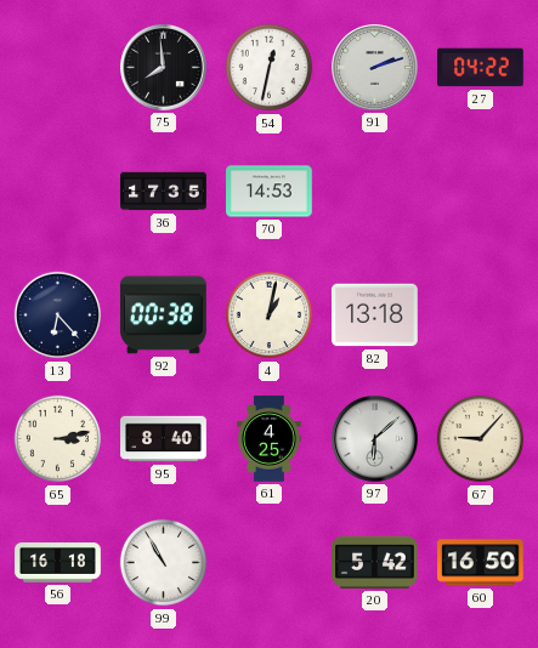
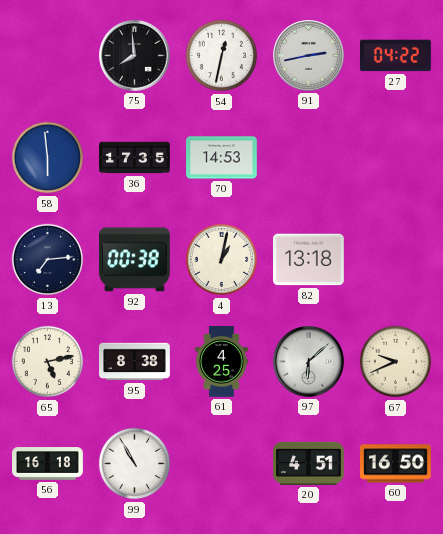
91: 2:12 -> 2:43 (309, 56)
58: none -> 5:59 (48, 158)
13: 6:23 -> 7:14 (48, 260)
65: 3:13 -> 5:13 (48, 362)
95: 8:40 -> 8:38 (135, 362)
67: 9:07 -> 9:41 (396, 362)
20: 5:42 -> 4:51 (309, 463)
